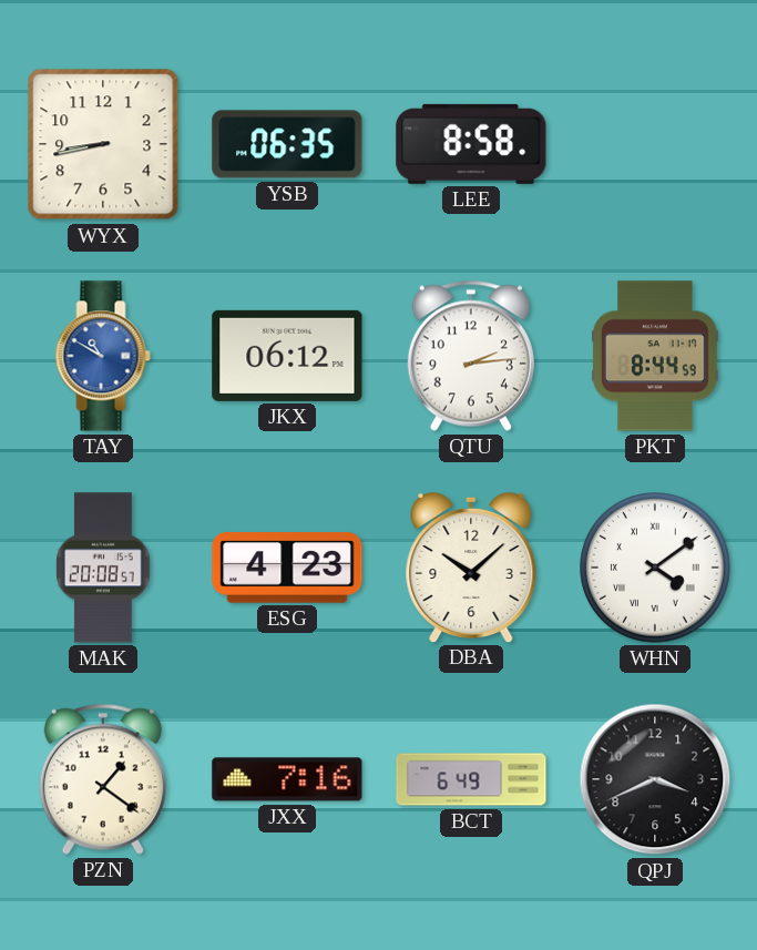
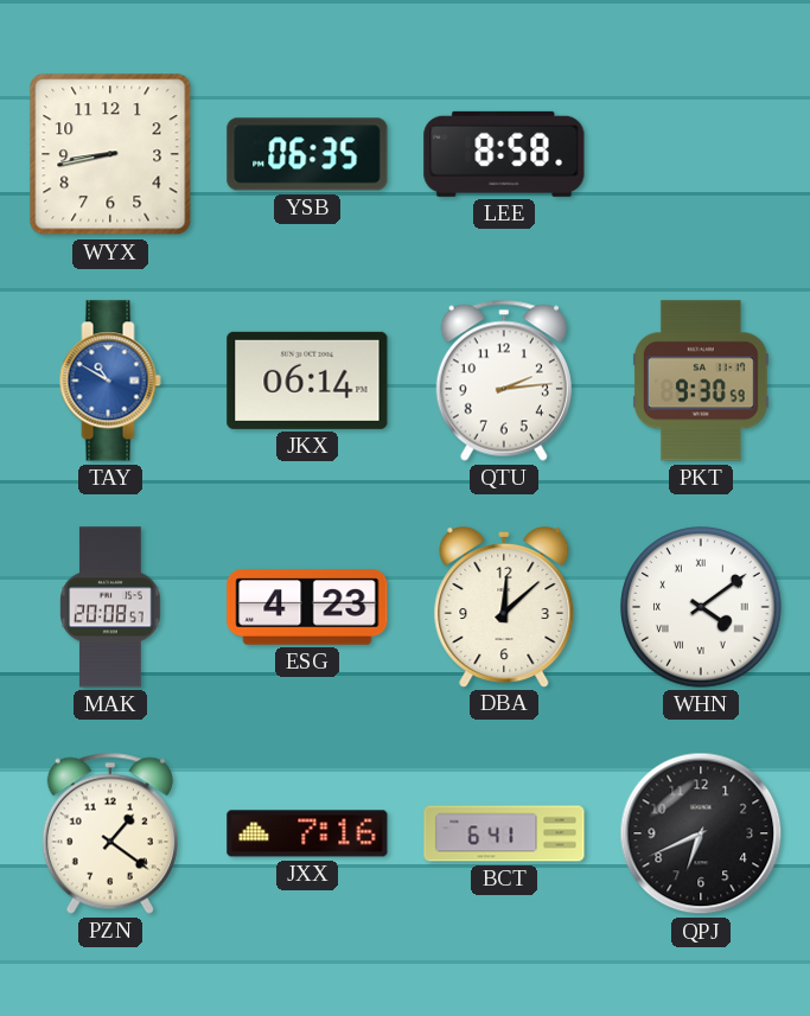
JKX: 06:12 -> 06:14 (307, 381)
PKT: 8:44 -> 9:30 (701, 381)
DBA: 10:08 -> 12:08 (504, 606)
BCT: 6:49 -> 6:41 (504, 833)
QPJ: 3:41 -> 6:41 (701, 833)
